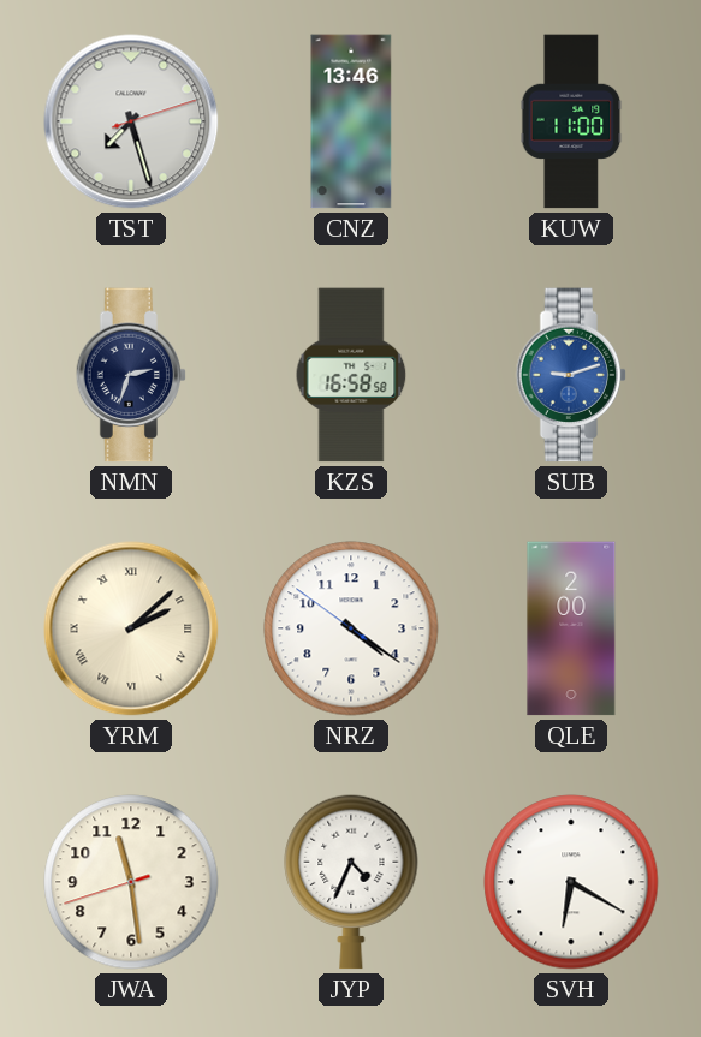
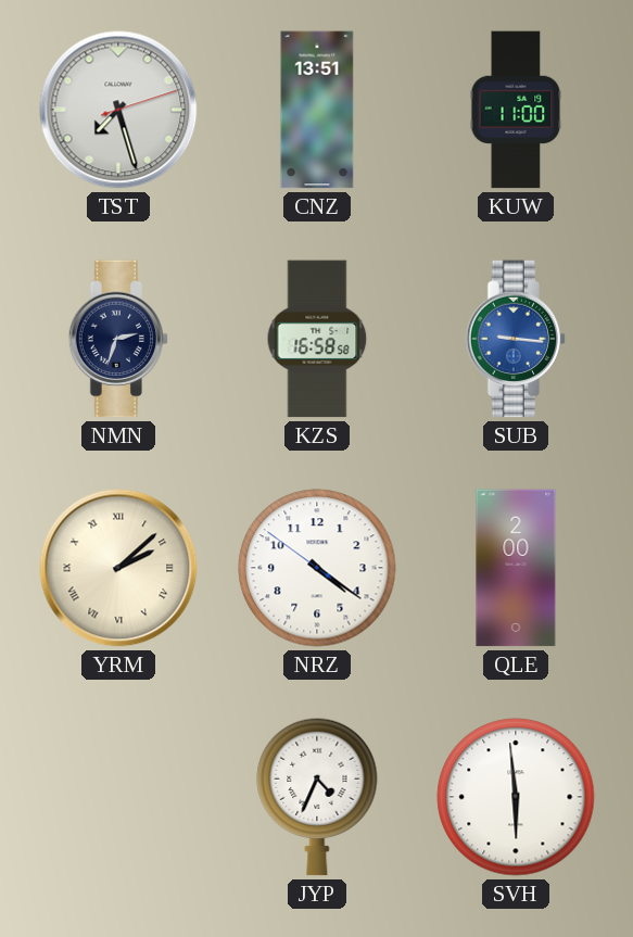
CNZ: 13:46 -> 13:51 (317, 110)
SUB: 9:12 -> 9:16 (516, 339)
JWA: 11:28 -> none (131, 882)
SVH: 6:20 -> 5:59 (516, 797)
